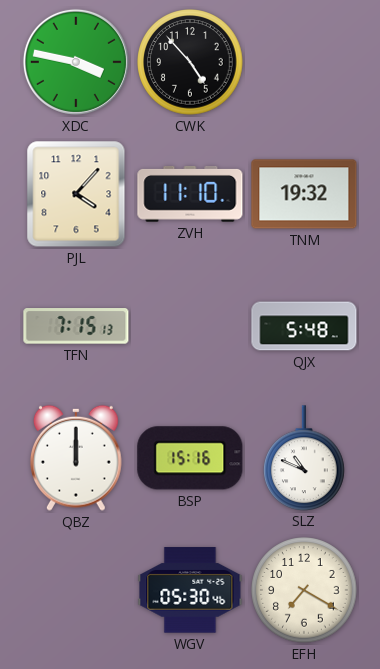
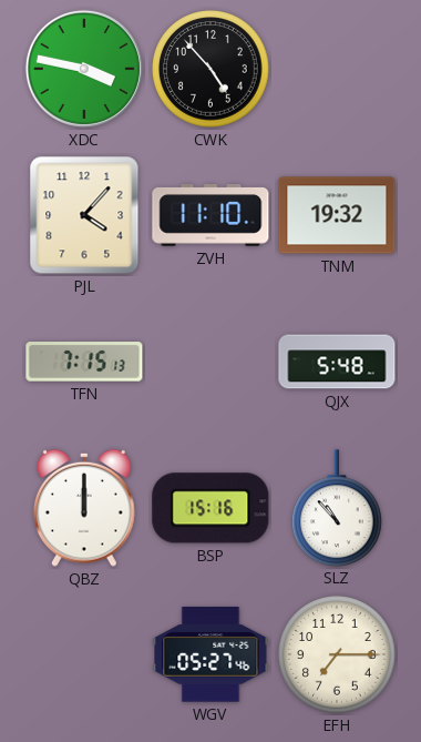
SLZ: 10:49 -> 10:53 (338, 508)
WGV: 05:30 -> 05:27 (210, 654)
EFH: 7:20 -> 7:15 (337, 654)
